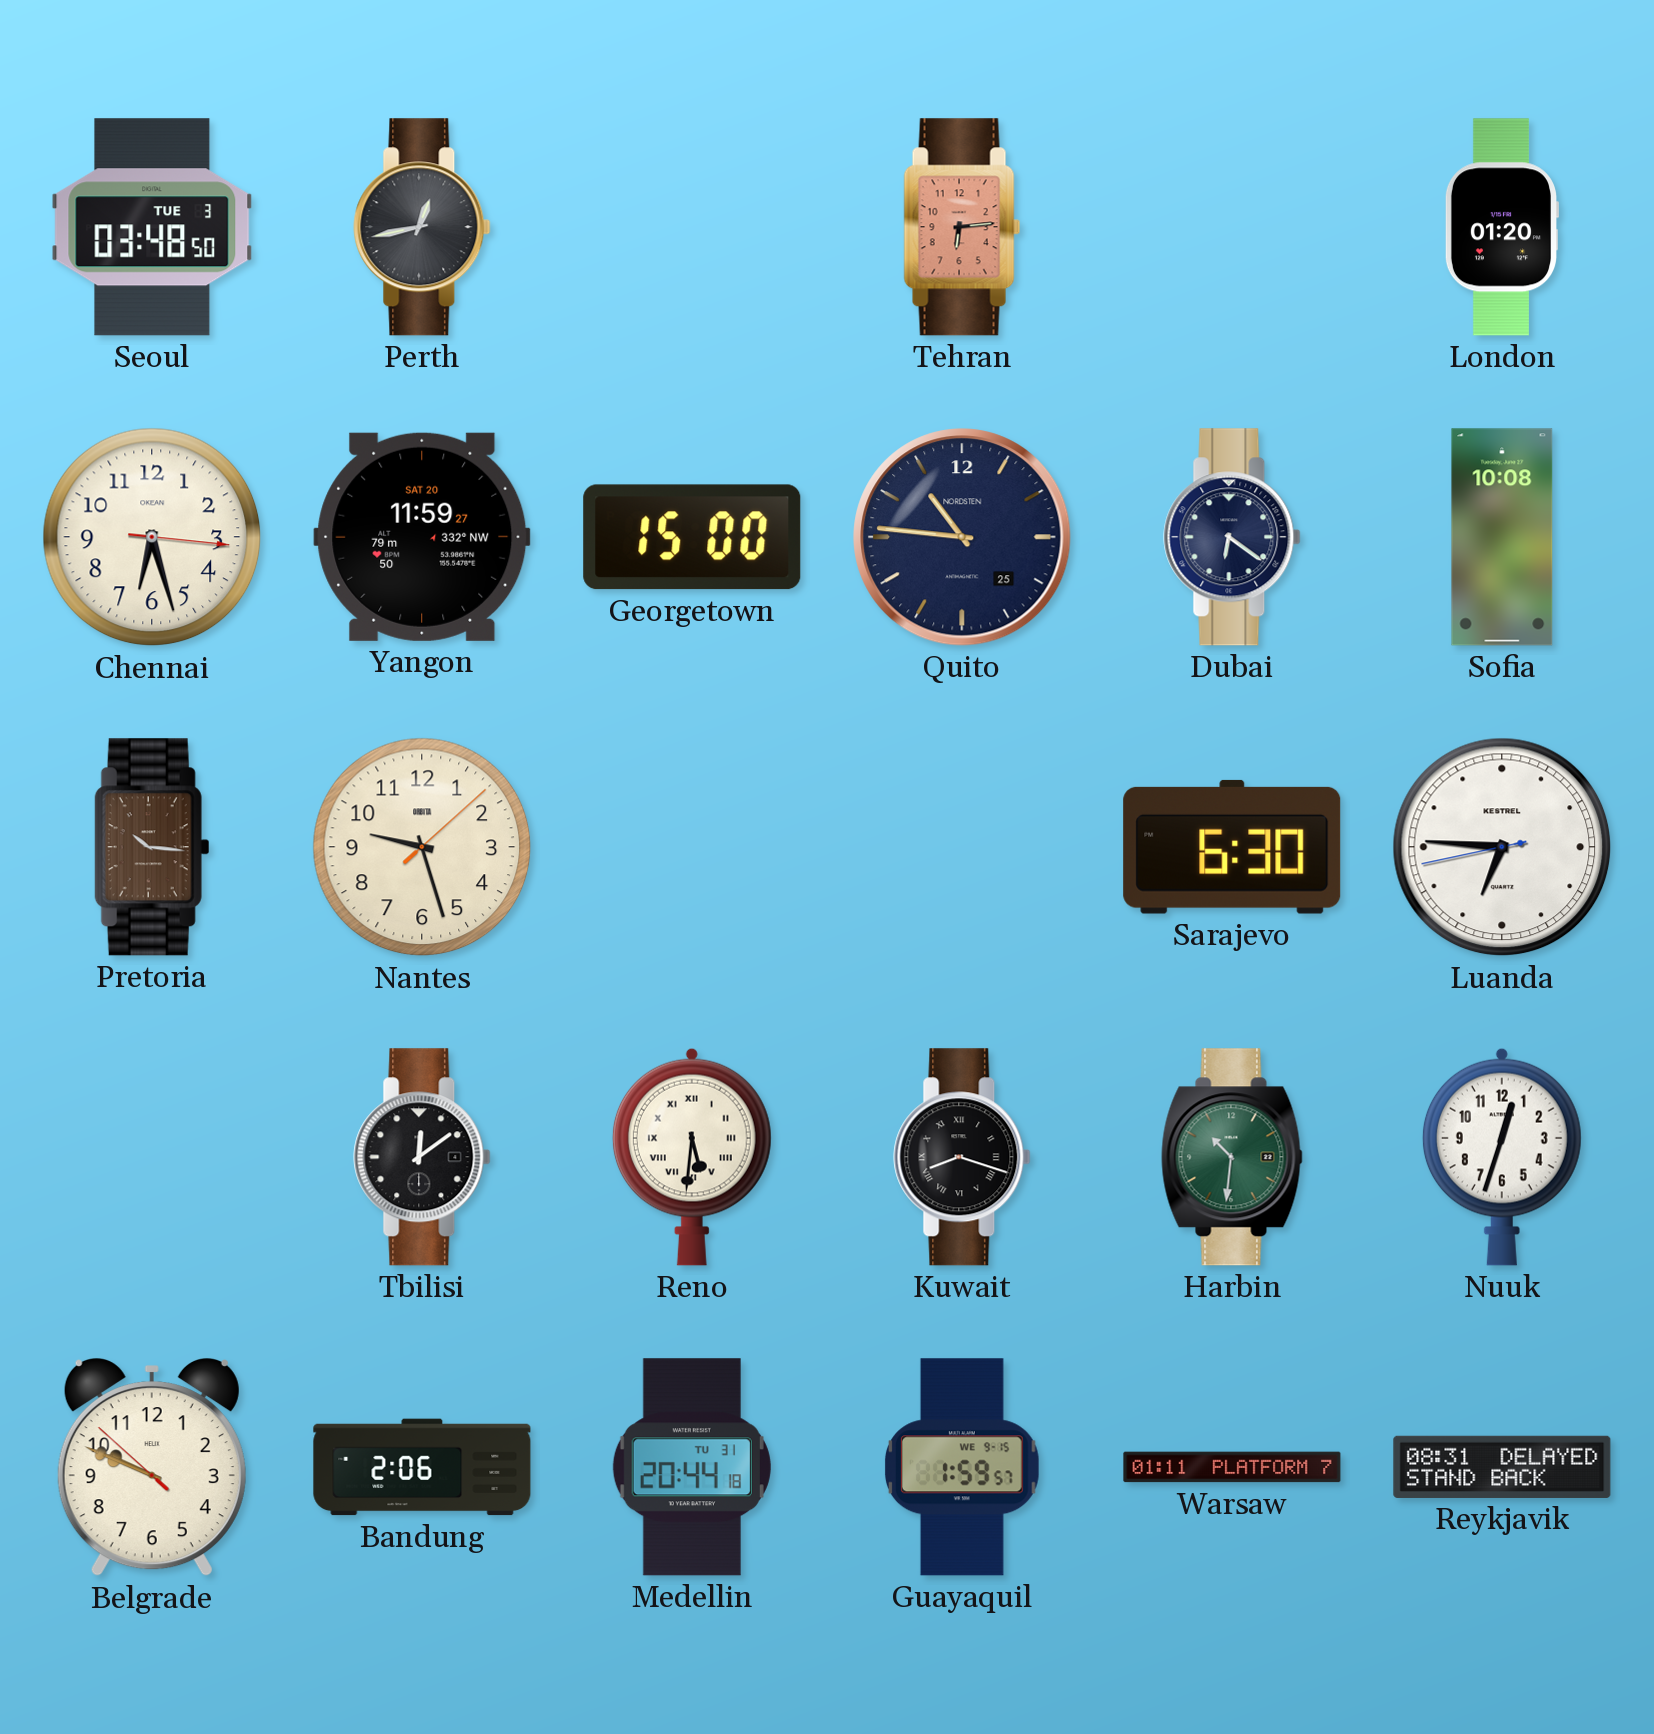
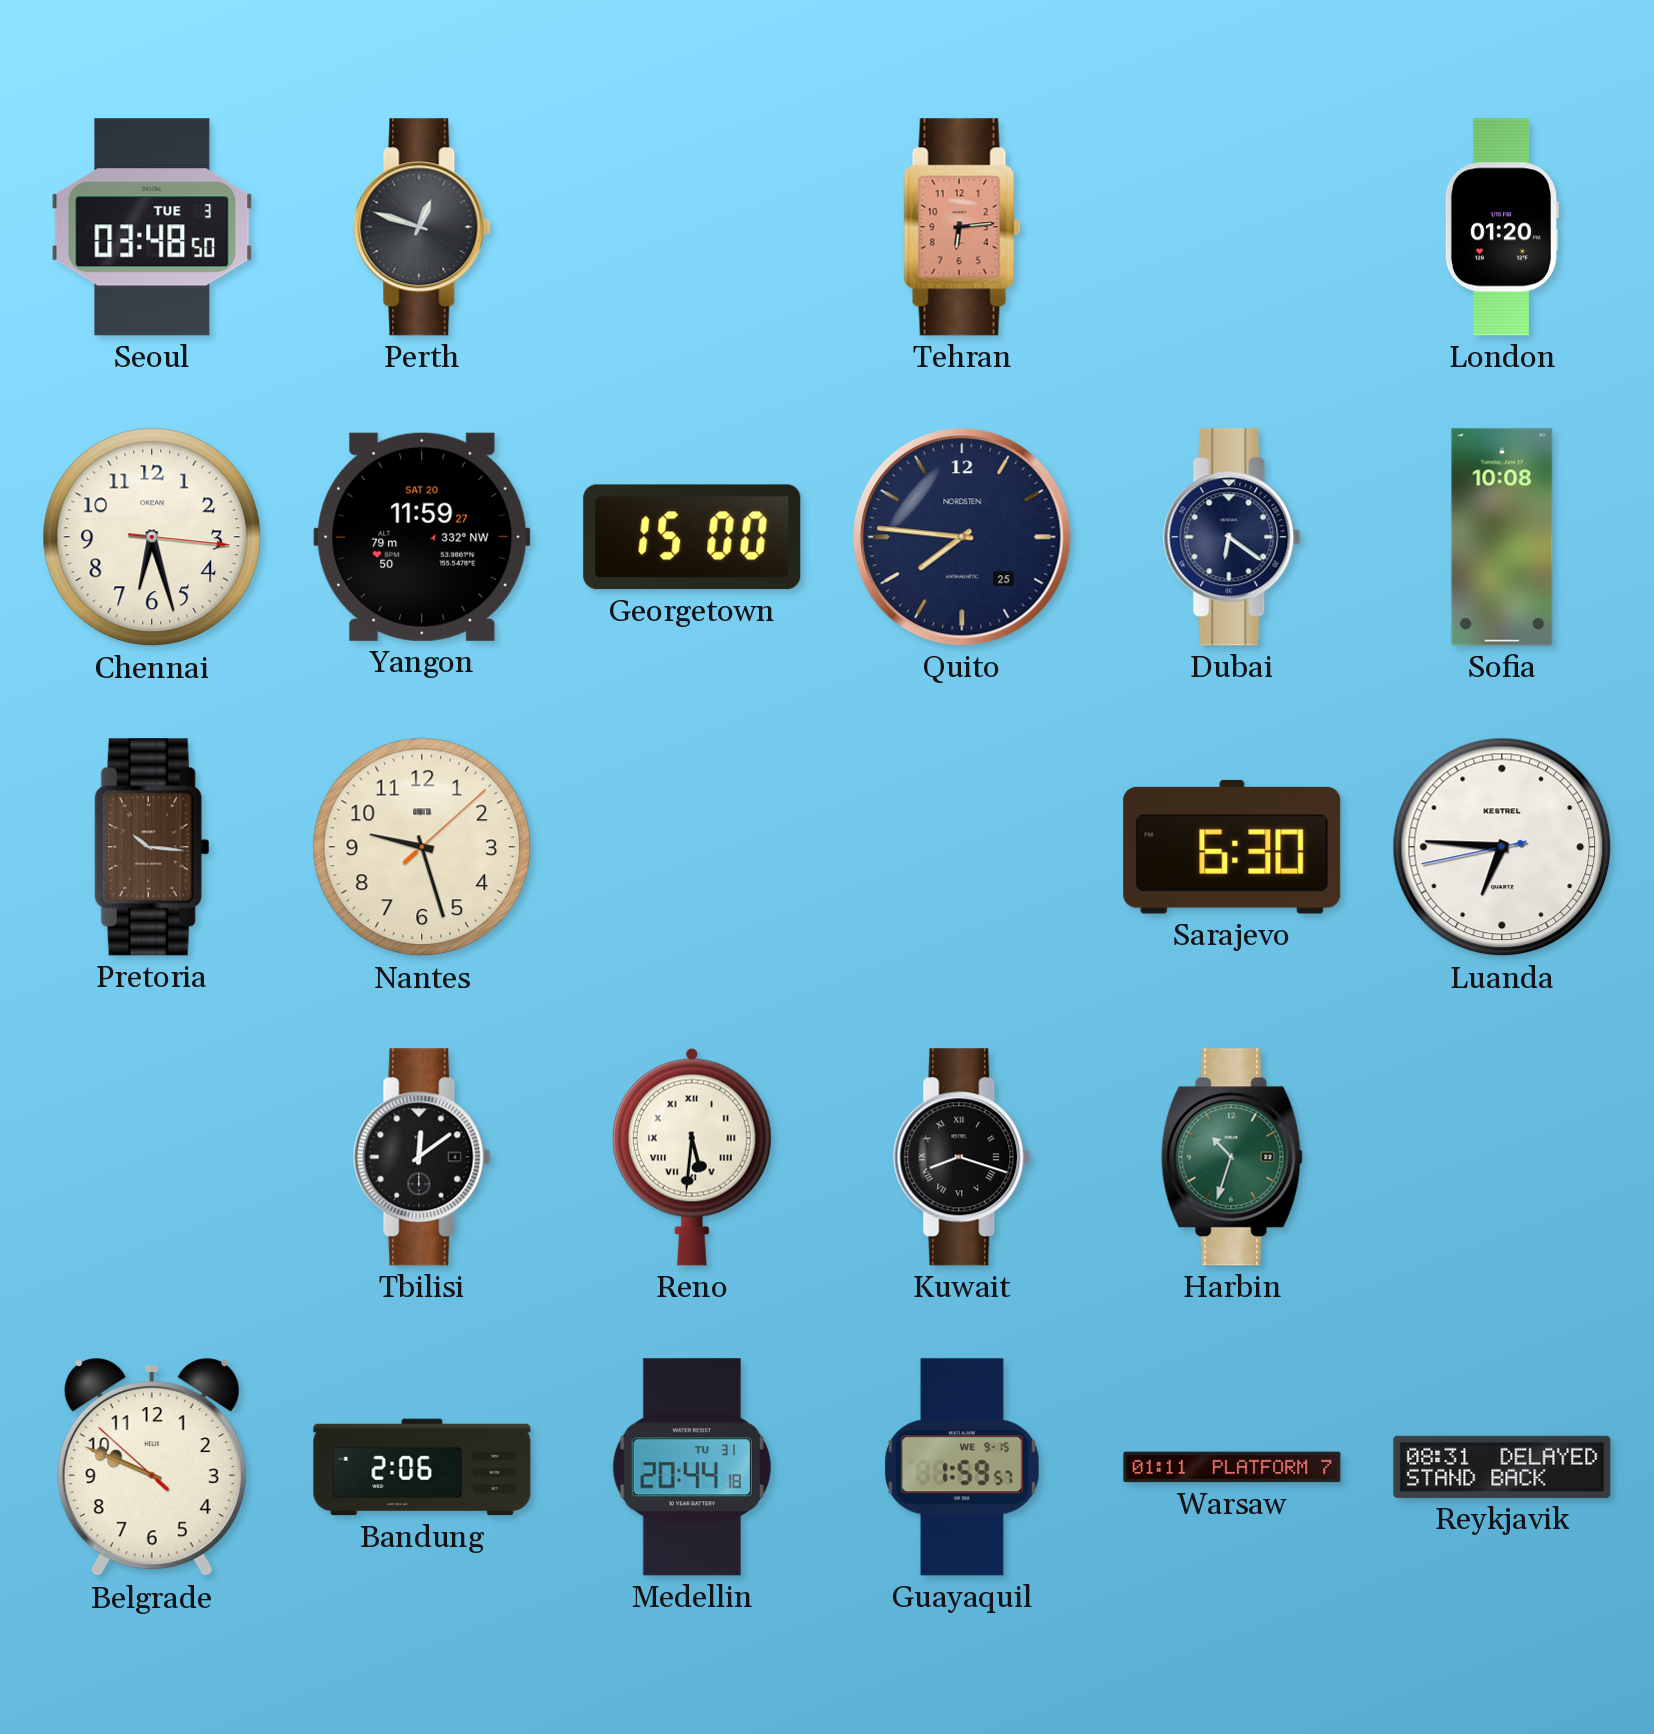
Perth: 12:43 -> 12:48 (422, 227)
Quito: 10:46 -> 7:46 (962, 537)
Harbin: 10:31 -> 10:33 (1232, 1157)
Nuuk: 12:33 -> none (1502, 1157)
